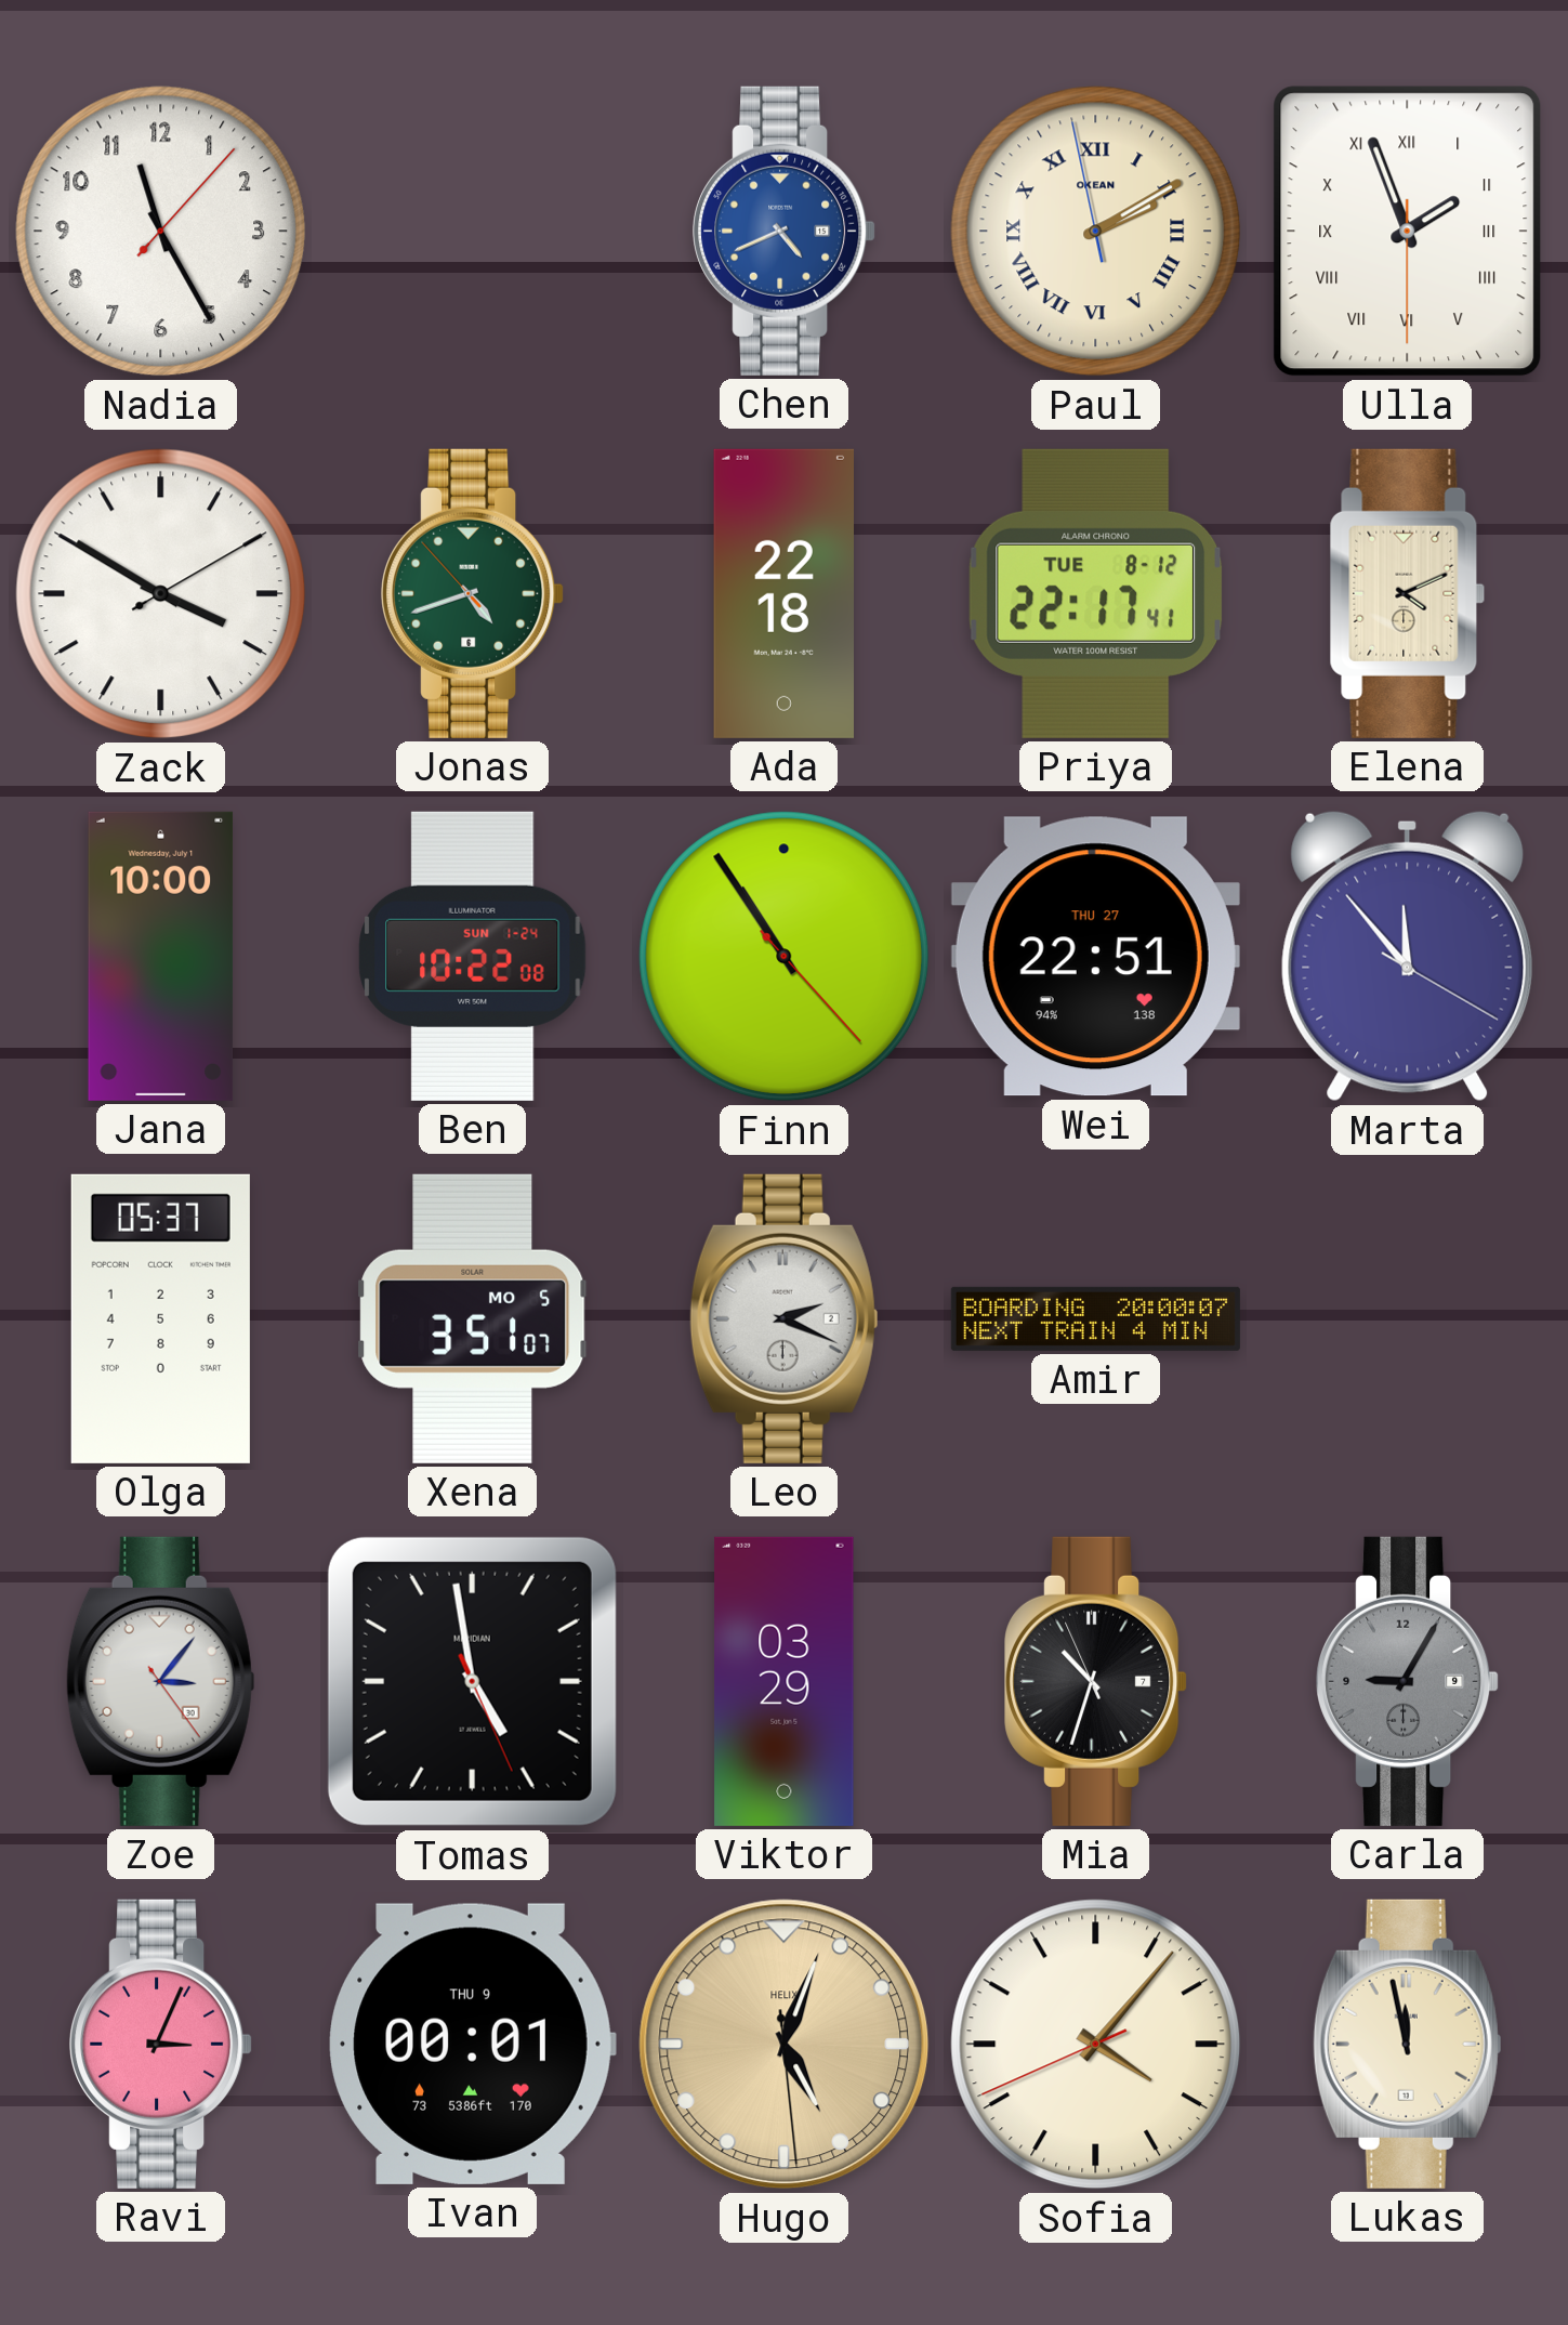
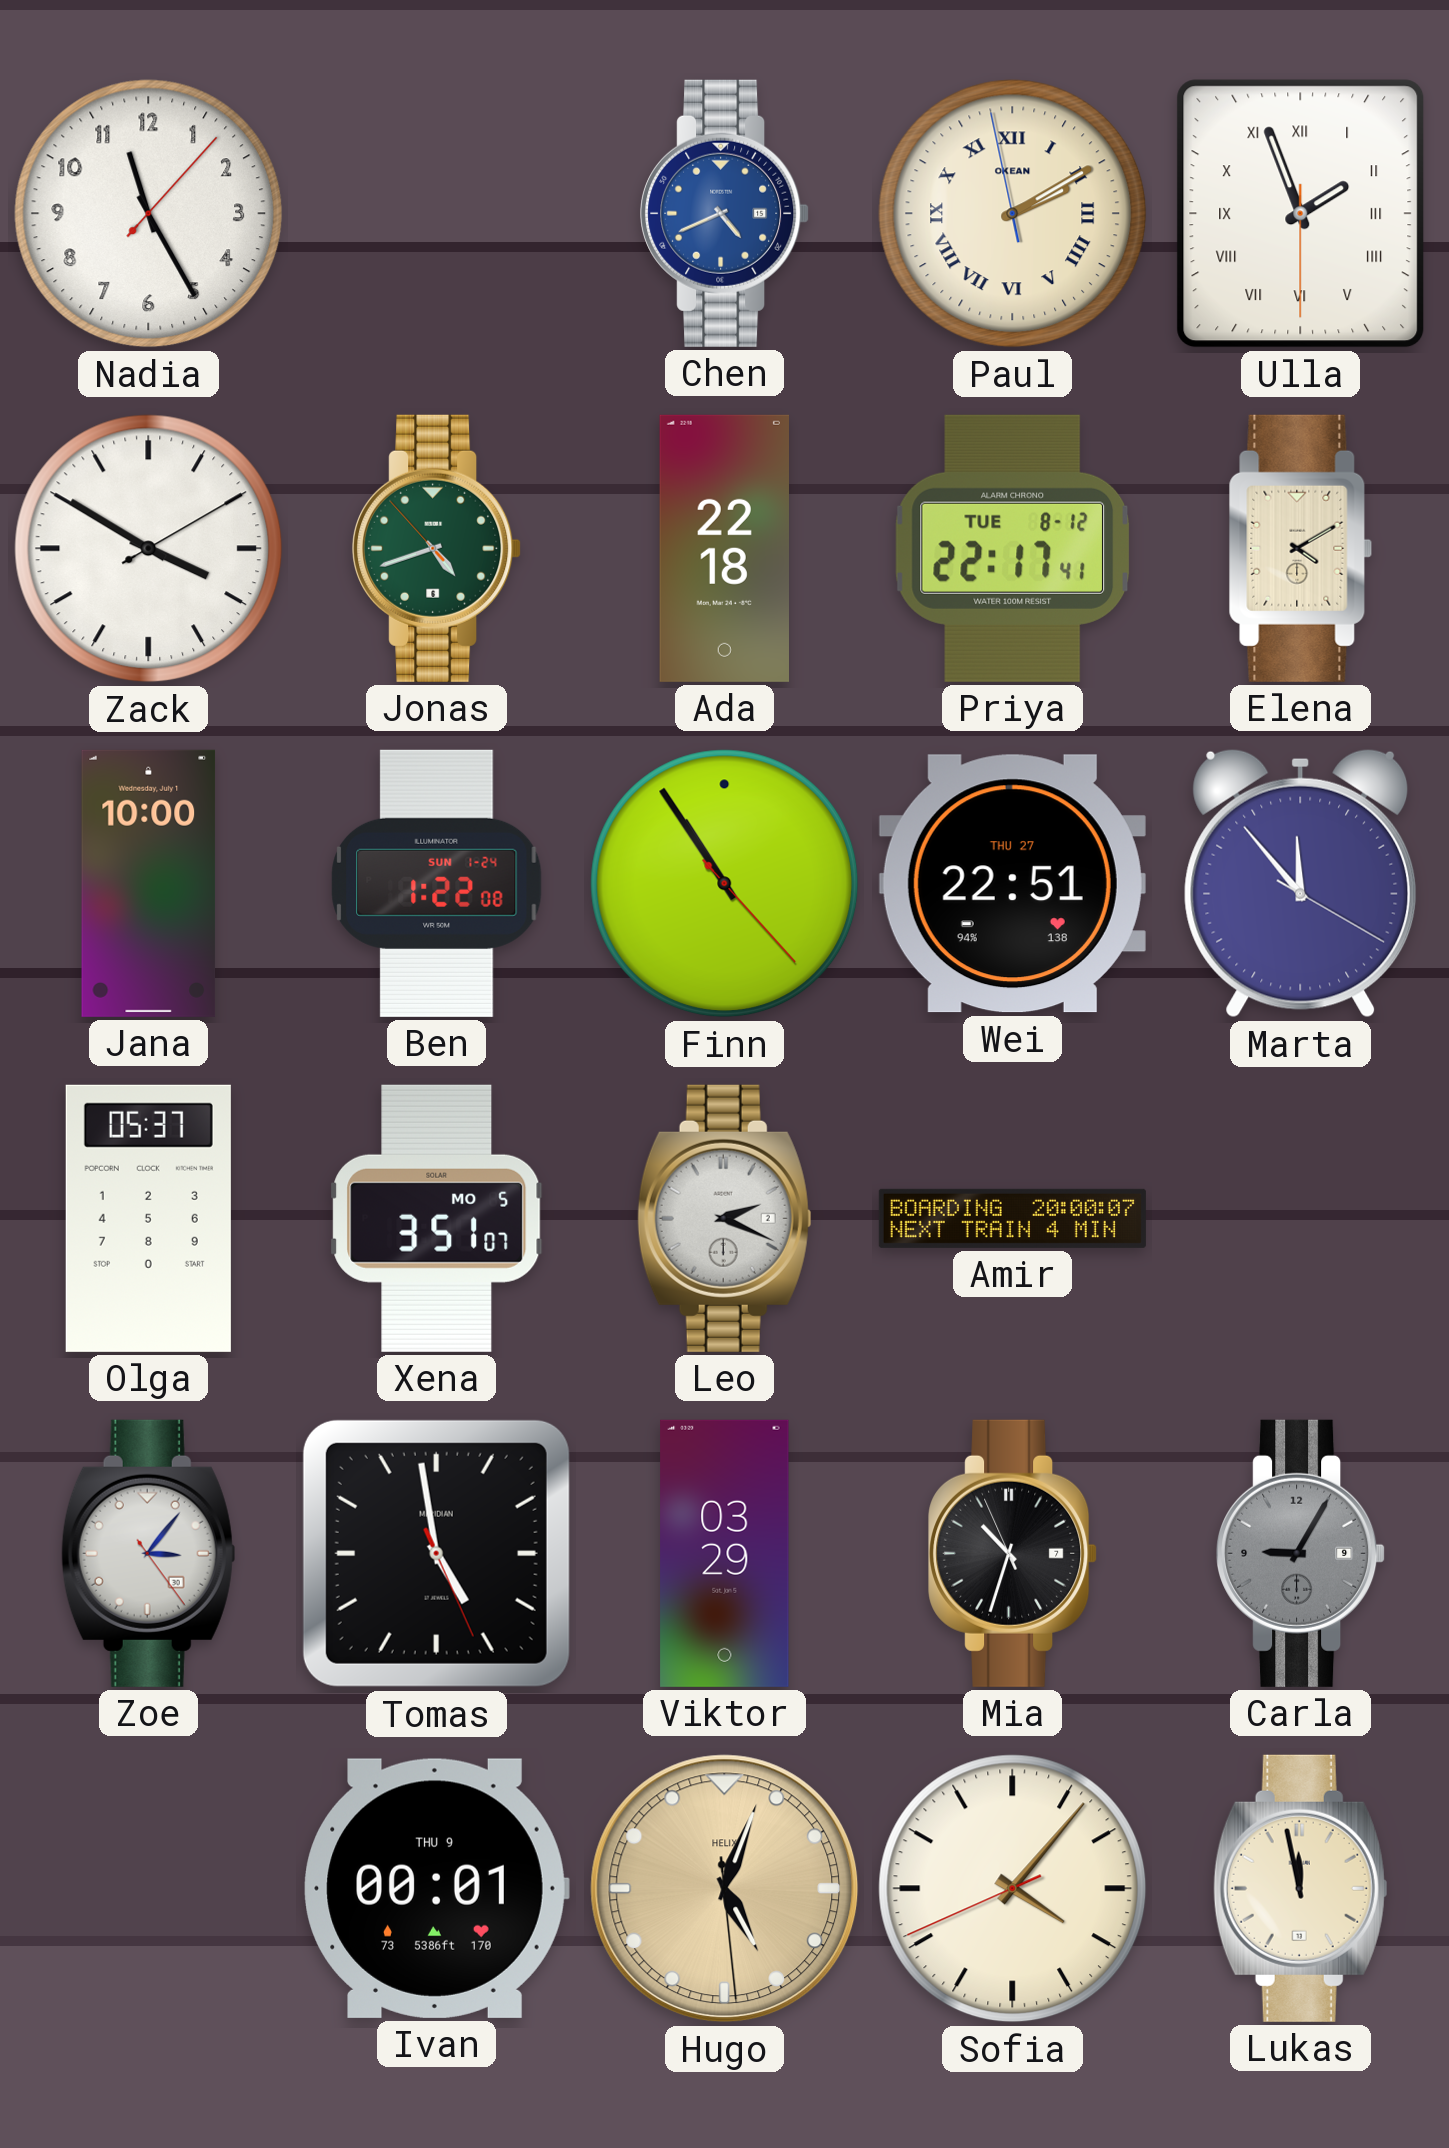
Elena: 4:11 -> 4:10 (1301, 548)
Ben: 10:22 -> 1:22 (437, 883)
Ravi: 3:04 -> none (161, 2044)
